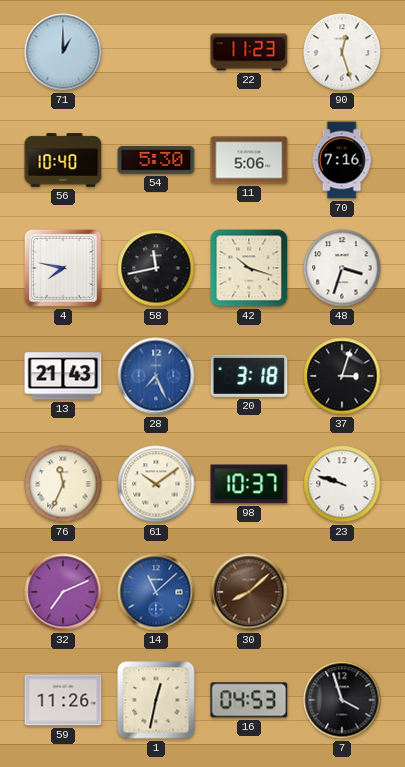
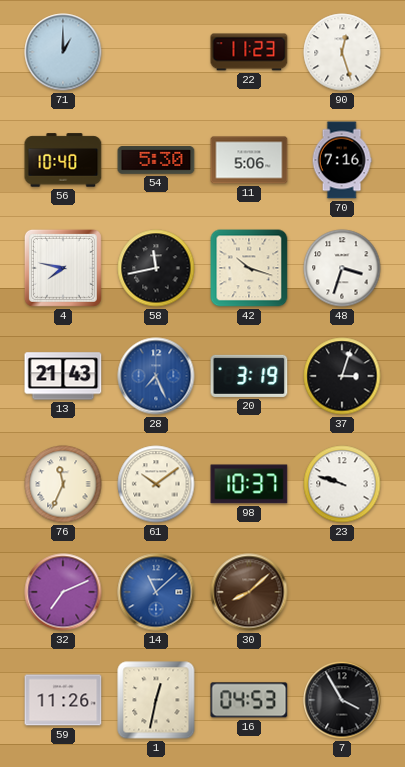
20: 3:18 -> 3:19 (249, 376)
7: 3:57 -> 3:55 (342, 700)
